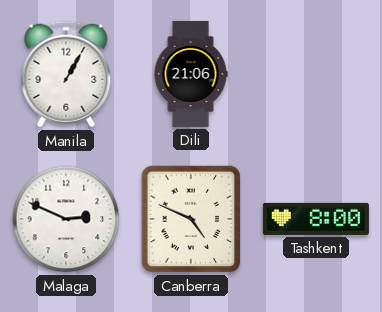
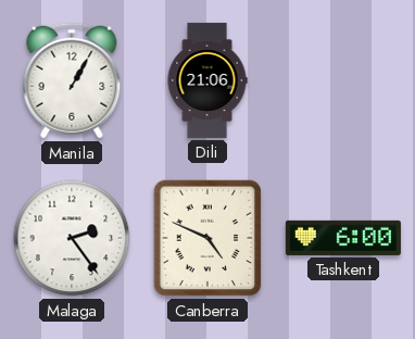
Malaga: 2:49 -> 2:24 (72, 238)
Tashkent: 8:00 -> 6:00 (343, 238)
